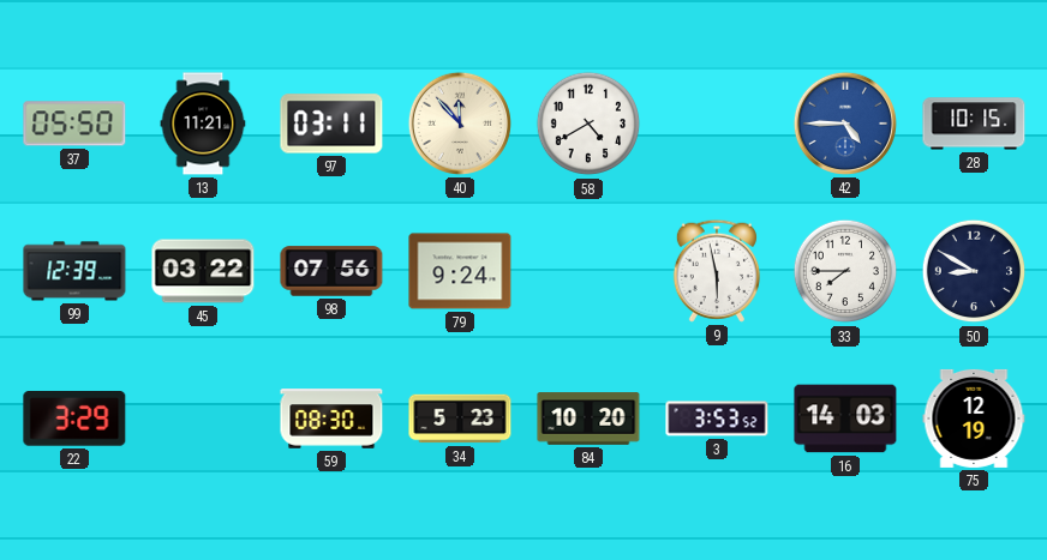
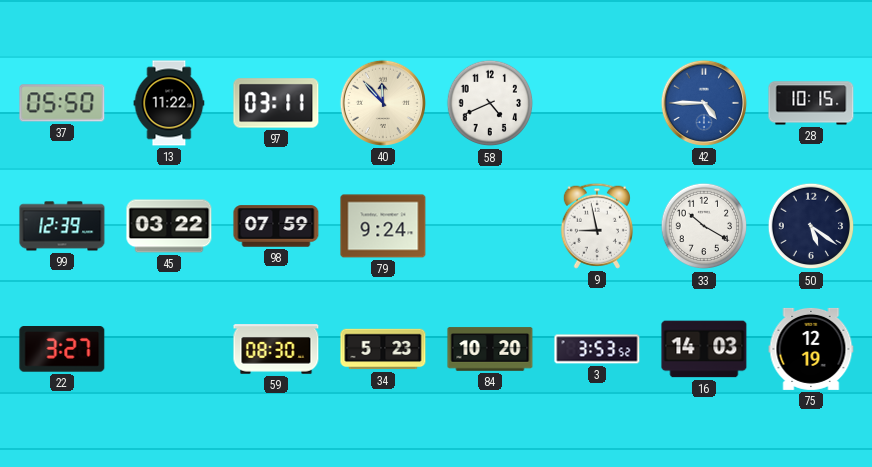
13: 11:21 -> 11:22 (169, 103)
58: 4:40 -> 4:41 (490, 103)
98: 07:56 -> 07:59 (276, 226)
9: 5:58 -> 8:58 (597, 226)
33: 7:45 -> 10:20 (704, 226)
50: 8:50 -> 5:21 (811, 226)
22: 3:29 -> 3:27 (62, 349)
